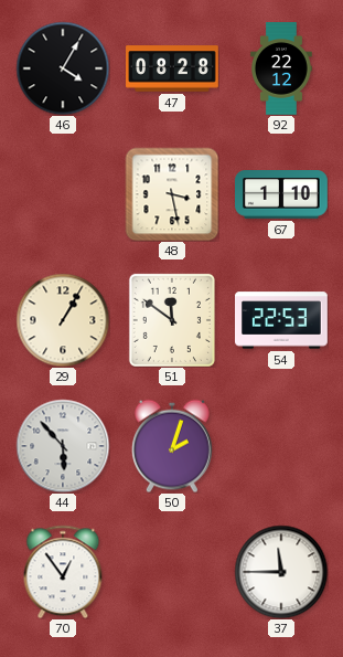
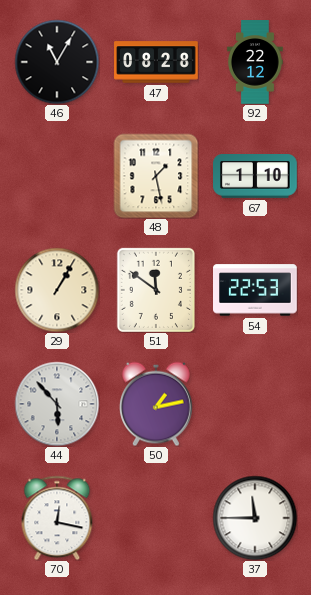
46: 4:05 -> 11:05 (57, 62)
48: 3:28 -> 1:28 (156, 176)
50: 2:03 -> 1:13 (157, 404)
70: 12:54 -> 12:17 (57, 518)
